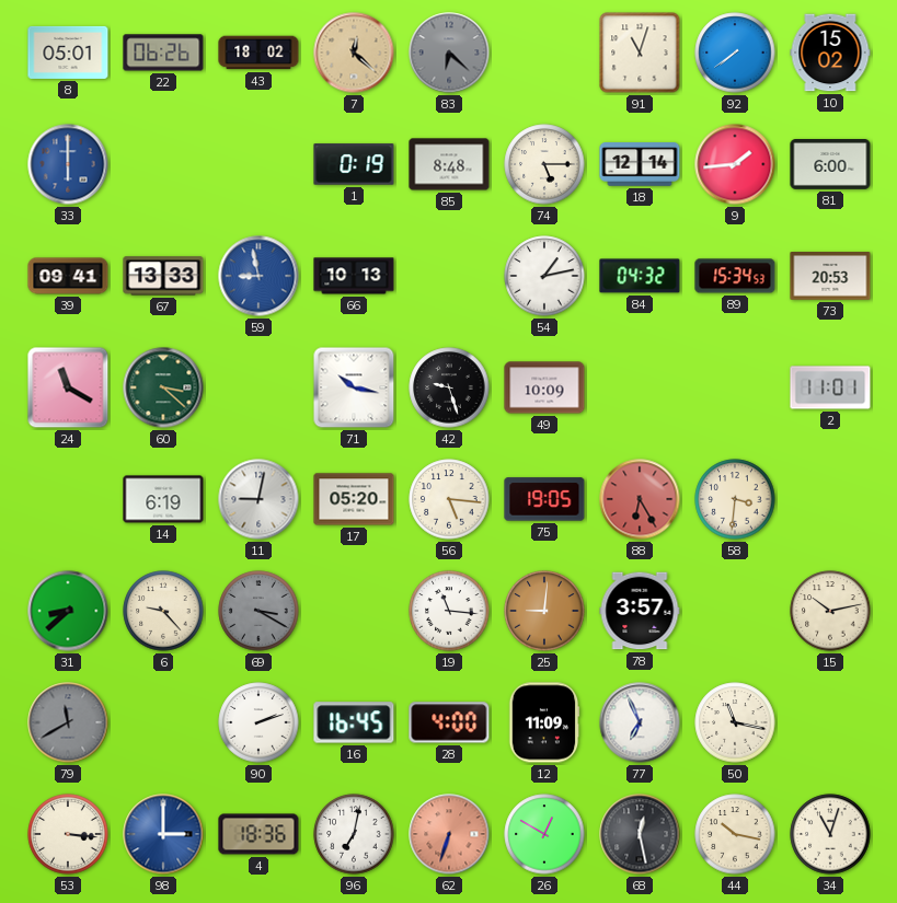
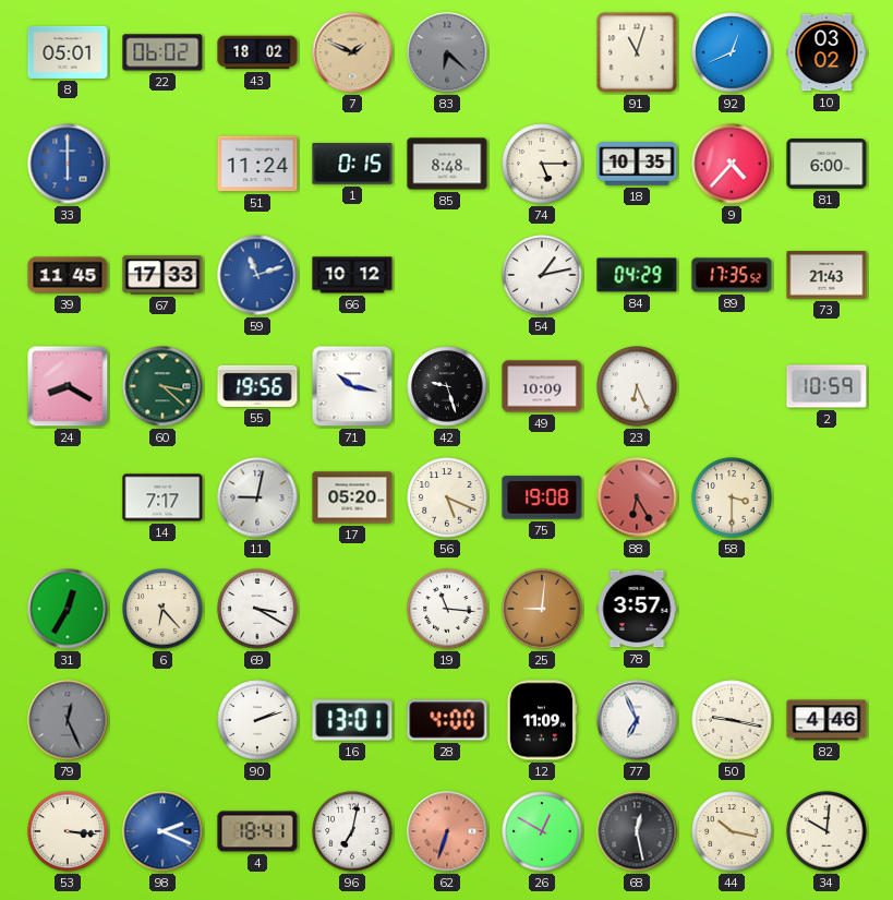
22: 06:26 -> 06:02 (162, 52)
7: 12:22 -> 1:49 (352, 52)
92: 7:39 -> 12:41 (732, 52)
10: 15:02 -> 03:02 (826, 52)
51: none -> 11:24 (257, 164)
1: 0:19 -> 0:15 (352, 164)
18: 12:14 -> 10:35 (637, 164)
9: 1:44 -> 4:37 (732, 164)
39: 09:41 -> 11:45 (68, 275)
67: 13:33 -> 17:33 (162, 275)
59: 8:58 -> 11:12 (257, 275)
66: 10:13 -> 10:12 (352, 275)
84: 04:32 -> 04:29 (637, 275)
89: 15:34 -> 17:35 (732, 275)
73: 20:53 -> 21:43 (826, 275)
24: 11:20 -> 8:20 (68, 386)
55: none -> 19:56 (257, 386)
23: none -> 6:26 (637, 386)
2: 11:01 -> 10:59 (826, 386)
14: 6:19 -> 7:17 (162, 497)
56: 5:16 -> 5:19 (447, 497)
75: 19:05 -> 19:08 (542, 497)
58: 3:31 -> 3:30 (732, 497)
31: 8:38 -> 12:35 (68, 609)
6: 9:23 -> 6:23 (162, 609)
69 dial: grey -> white (257, 609)
15: 10:13 -> none (830, 611)
79: 11:40 -> 12:26 (68, 720)
16: 16:45 -> 13:01 (352, 720)
50: 11:17 -> 9:17 (732, 720)
82: none -> 4:46 (826, 720)
98: 3:00 -> 2:19 (162, 831)
4: 18:36 -> 18:41 (257, 831)
34: 11:03 -> 10:01 (826, 831)
